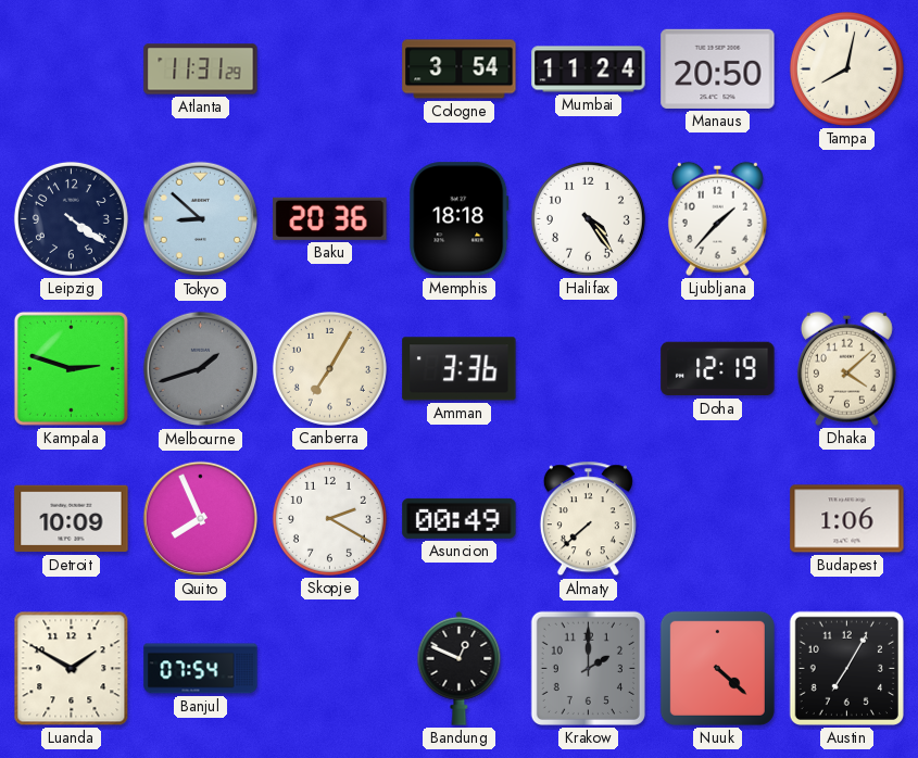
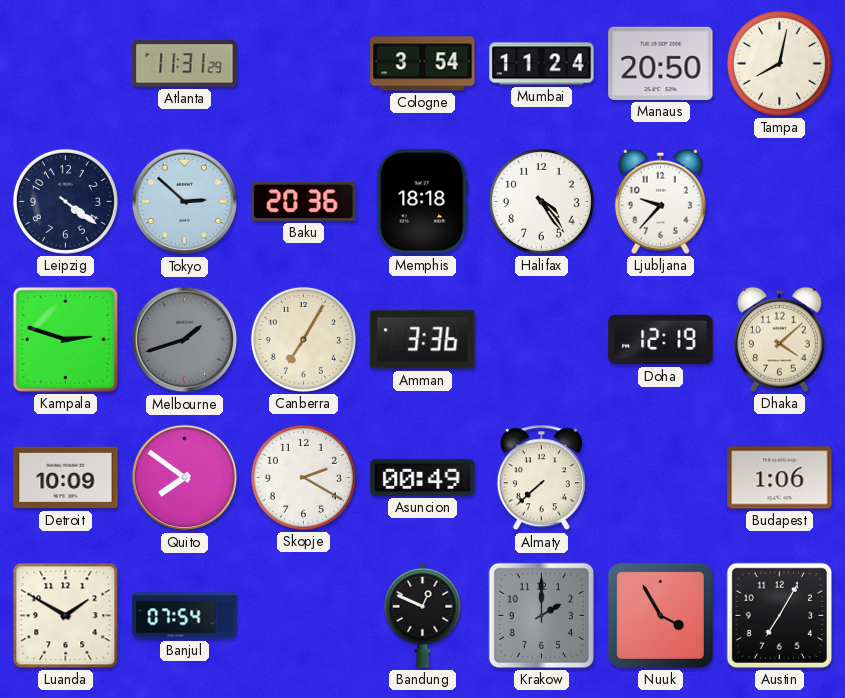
Tokyo: 8:52 -> 2:52 (185, 202)
Ljubljana: 1:37 -> 9:37 (660, 201)
Quito: 7:56 -> 7:51 (185, 478)
Nuuk: 4:22 -> 3:55 (660, 615)
